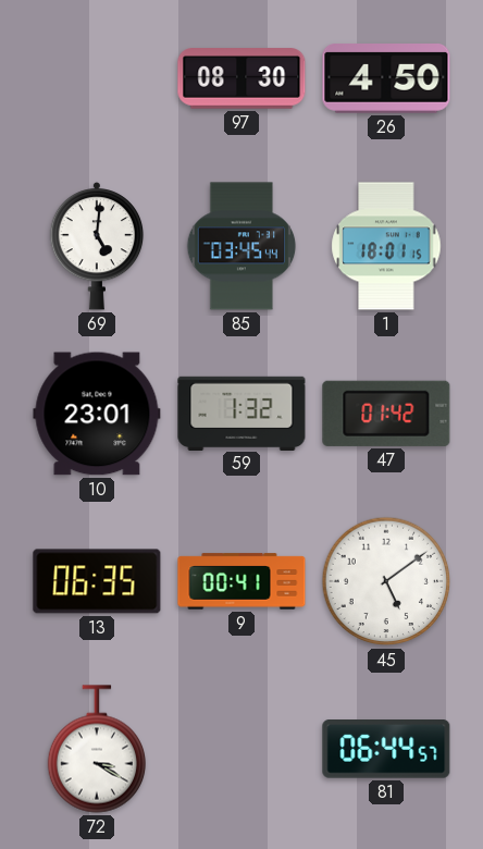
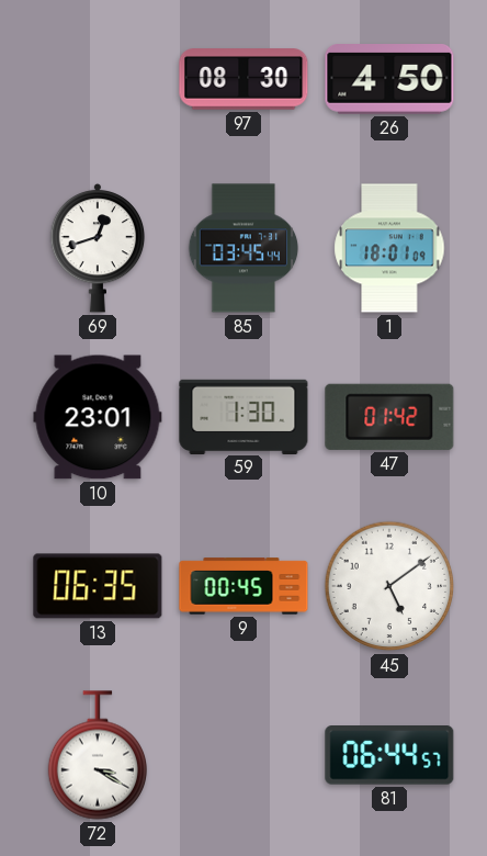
69: 5:01 -> 12:42 (98, 248)
1: 18:01:15 -> 18:01:09 (389, 248)
59: 1:32 -> 1:30 (243, 416)
9: 00:41 -> 00:45 (243, 586)
